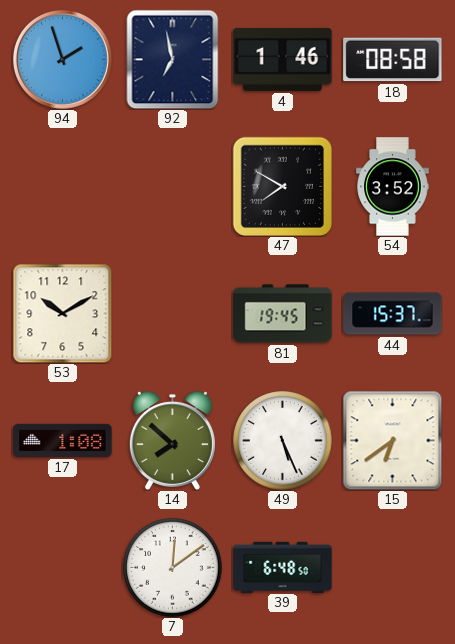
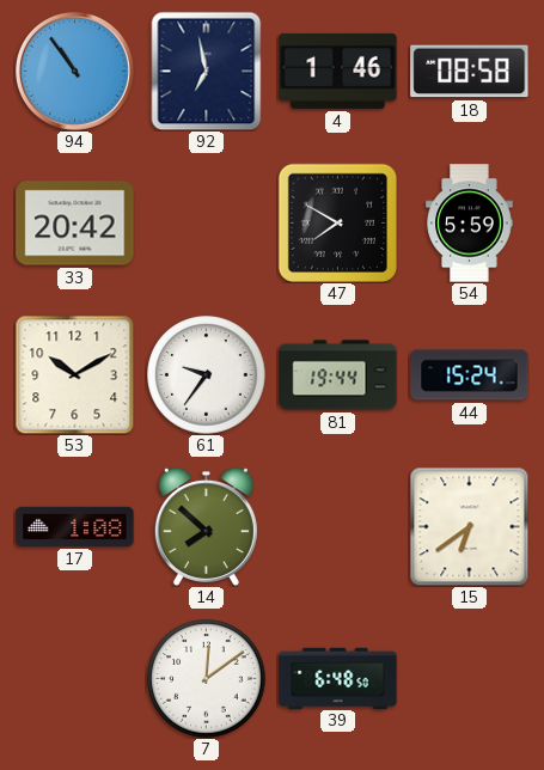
94: 1:57 -> 10:54 (74, 71)
33: none -> 20:42 (75, 224)
54: 3:52 -> 5:59 (470, 224)
61: none -> 9:36 (207, 375)
81: 19:45 -> 19:44 (338, 375)
44: 15:37 -> 15:24 (470, 375)
49: 5:26 -> none (283, 441)
